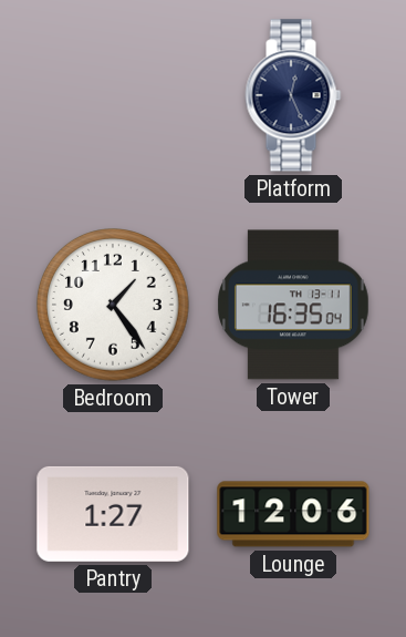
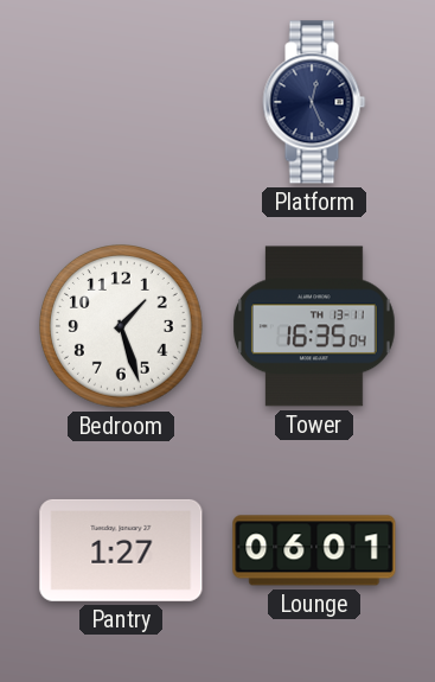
Bedroom: 1:24 -> 1:27 (122, 327)
Lounge: 12:06 -> 06:01 (314, 550)
